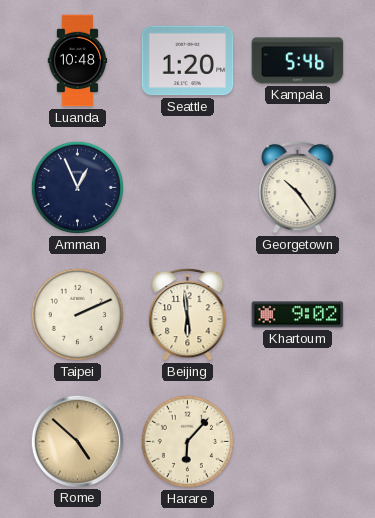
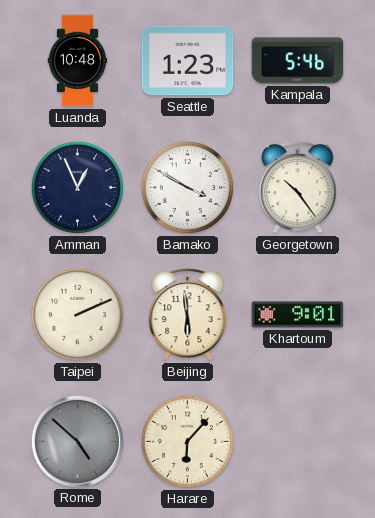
Seattle: 1:20 -> 1:23 (188, 61)
Bamako: none -> 3:50 (187, 187)
Khartoum: 9:02 -> 9:01 (298, 315)
Rome dial: champagne -> grey (77, 441)
